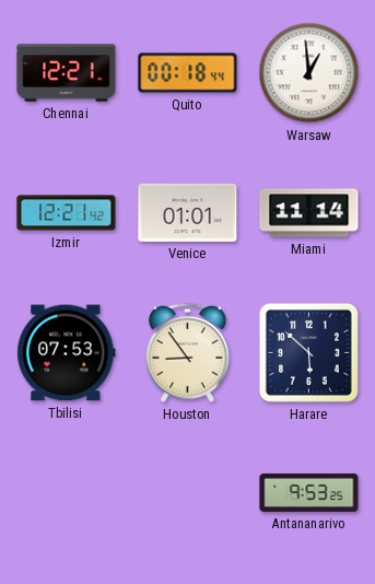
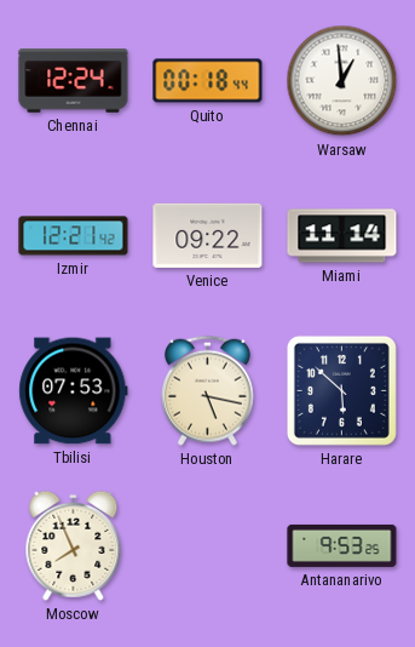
Chennai: 12:21 -> 12:24 (74, 81)
Venice: 01:01 -> 09:22 (208, 235)
Houston: 8:54 -> 5:17 (207, 390)
Moscow: none -> 7:56 (74, 545)
